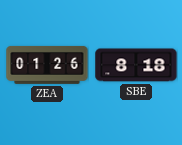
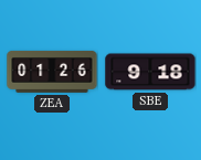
SBE: 8:18 -> 9:18 (150, 72)
